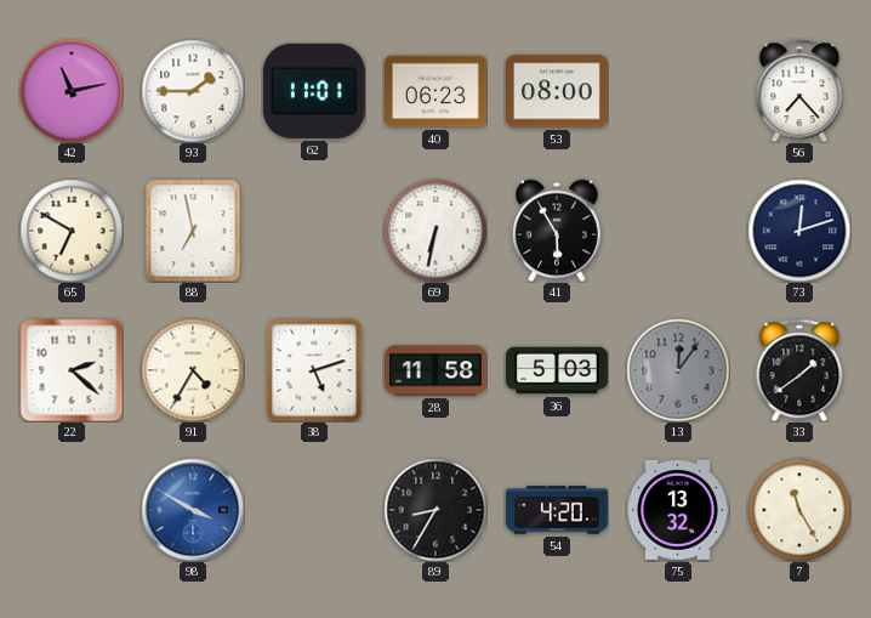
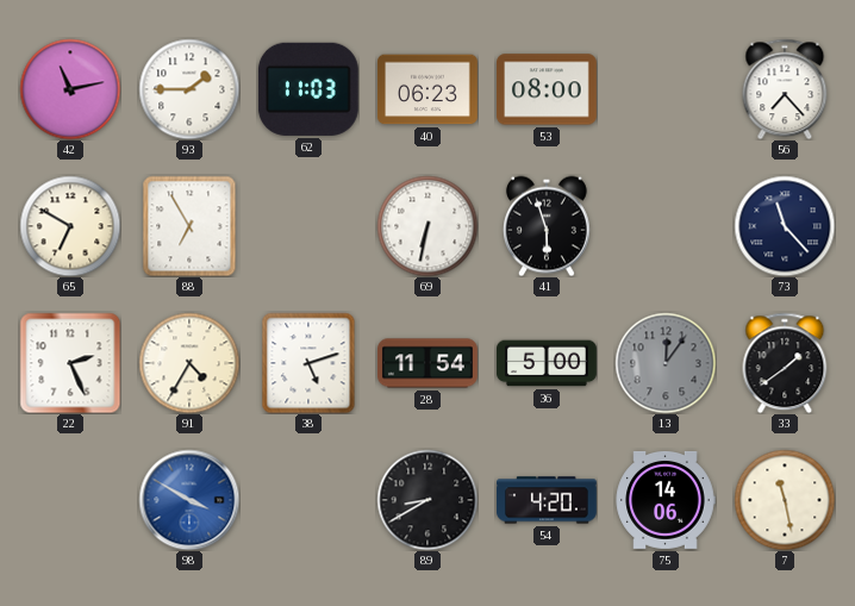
62: 11:01 -> 11:03 (308, 89)
88: 6:58 -> 6:55 (189, 226)
41: 5:55 -> 5:57 (547, 226)
73: 12:12 -> 11:23 (785, 226)
22: 2:22 -> 2:26 (70, 363)
28: 11:58 -> 11:54 (429, 363)
36: 5:03 -> 5:00 (548, 363)
89: 8:35 -> 8:40 (427, 500)
75: 13:32 -> 14:06 (666, 500)
7: 11:25 -> 11:28 (785, 500)
